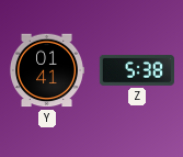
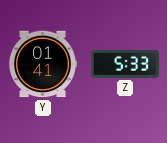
Z: 5:38 -> 5:33 (124, 64)
